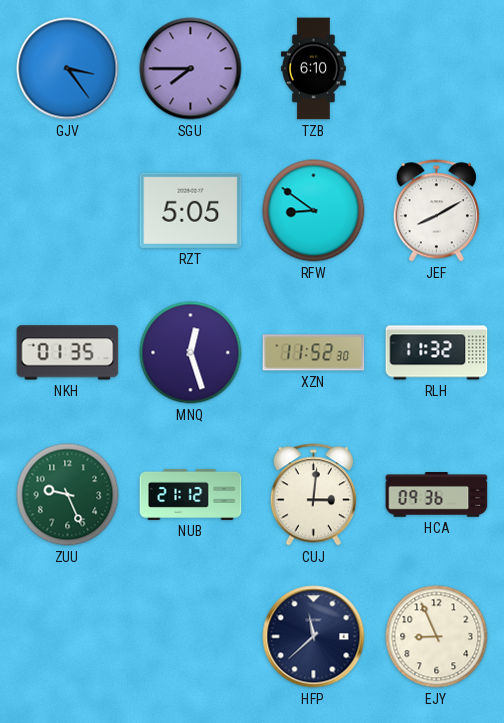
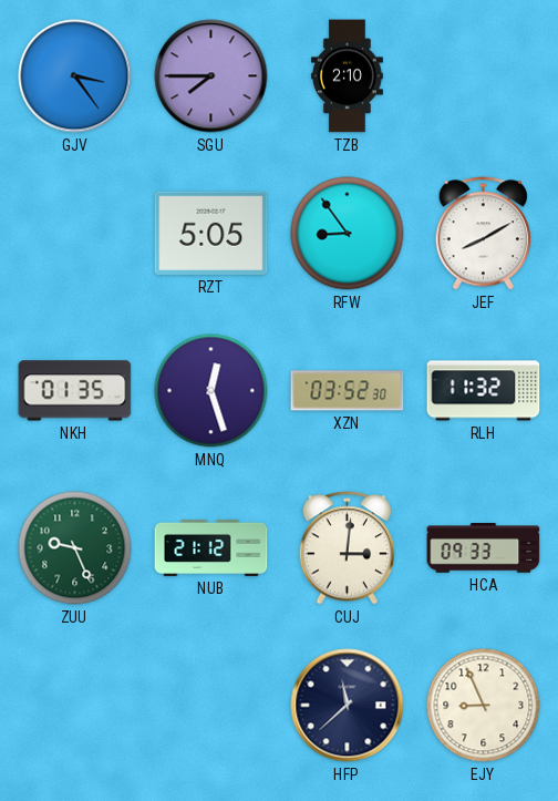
TZB: 6:10 -> 2:10 (347, 76)
RFW: 8:51 -> 8:54 (348, 234)
XZN: 11:52 -> 03:52 (348, 391)
HCA: 09:36 -> 09:33 (484, 548)
